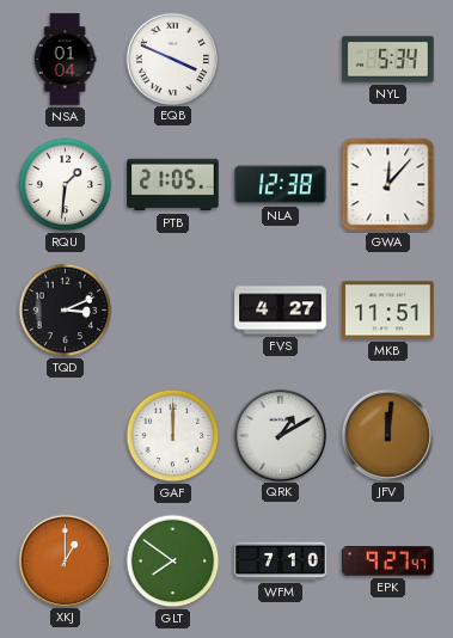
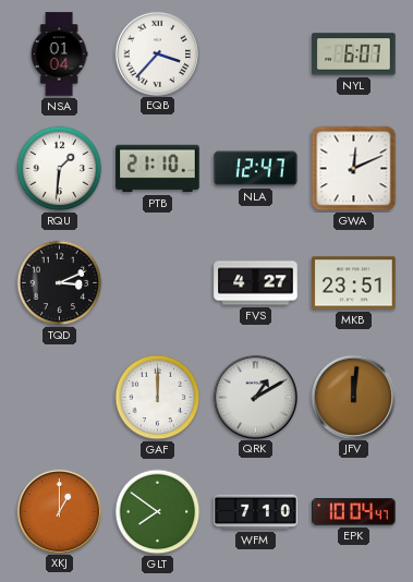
EQB: 3:49 -> 3:37 (157, 53)
NYL: 5:34 -> 6:07 (354, 54)
PTB: 21:05 -> 21:10 (158, 169)
NLA: 12:38 -> 12:47 (256, 169)
GWA: 12:07 -> 12:11 (354, 169)
MKB: 11:51 -> 23:51 (354, 283)
EPK: 9:27 -> 10:04 (354, 512)
